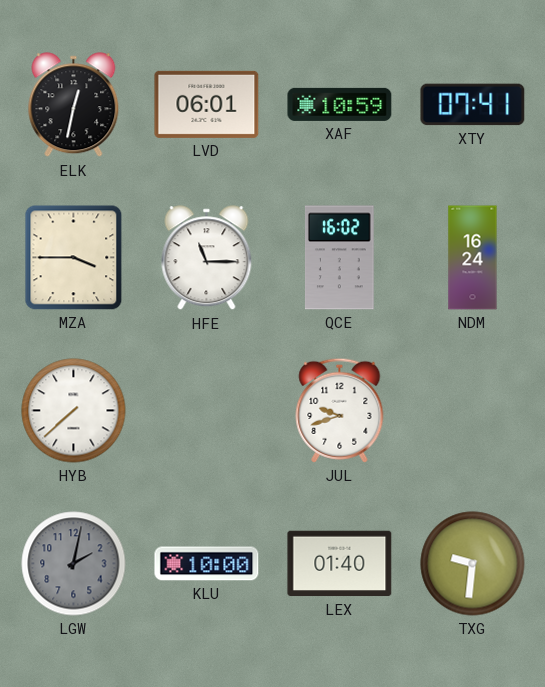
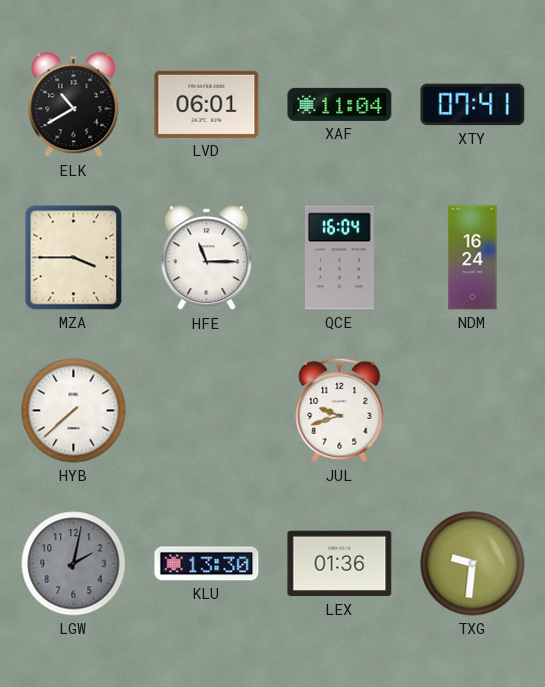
ELK: 12:32 -> 10:40 (74, 105)
XAF: 10:59 -> 11:04 (340, 104)
QCE: 16:02 -> 16:04 (340, 258)
KLU: 10:00 -> 13:30 (207, 564)
LEX: 01:40 -> 01:36 (340, 564)
